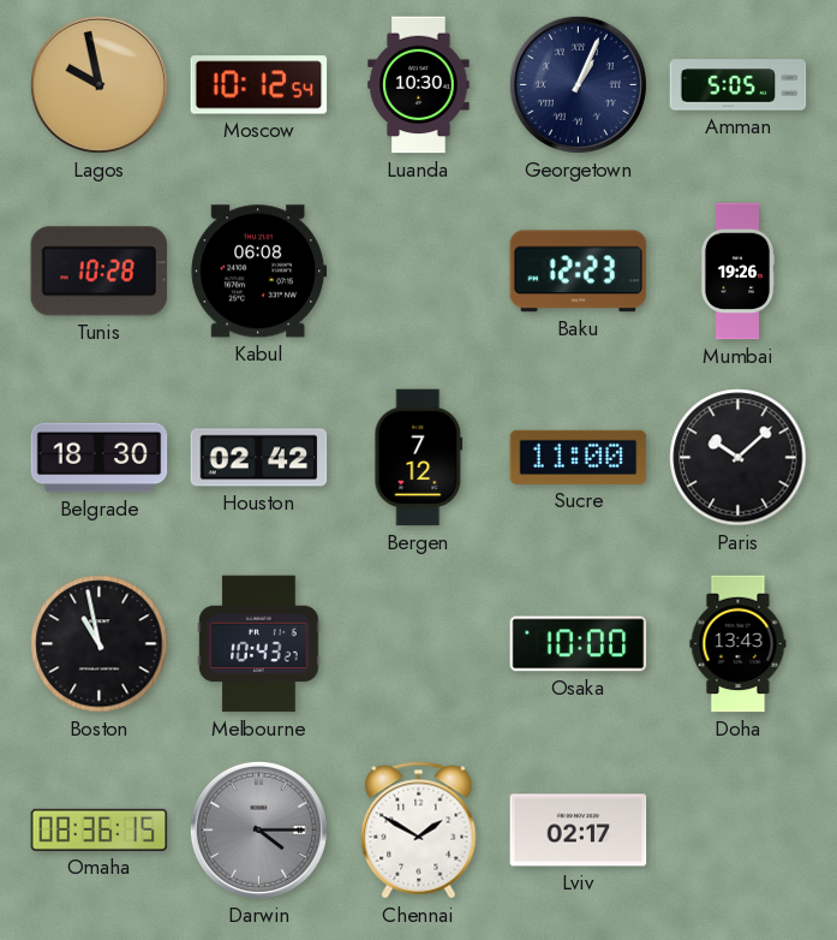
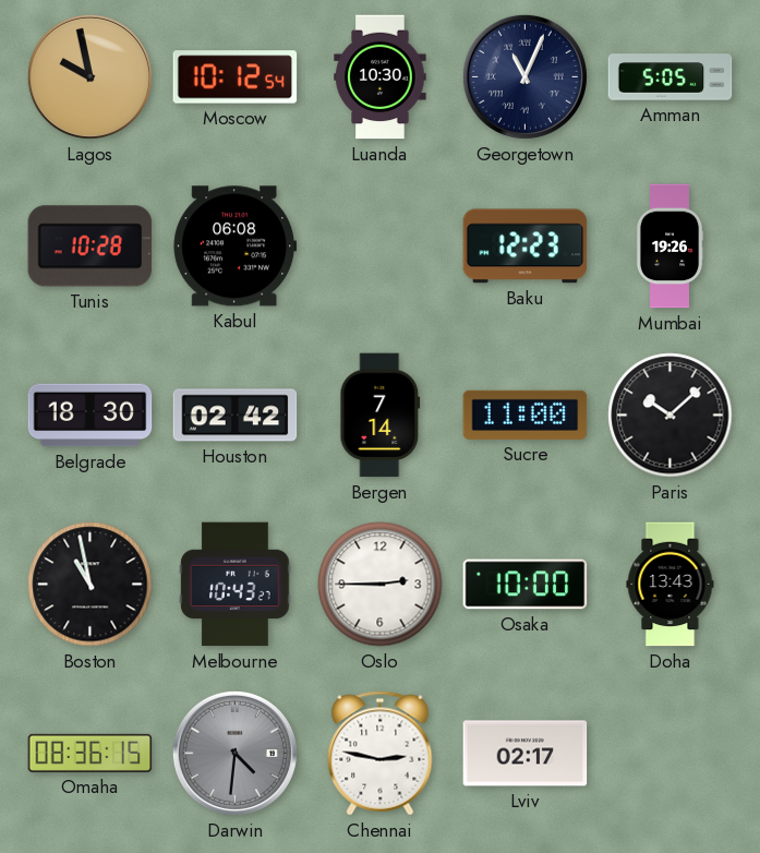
Georgetown: 1:04 -> 11:04 (524, 76)
Bergen: 7:12 -> 7:14 (381, 416)
Oslo: none -> 2:45 (381, 585)
Darwin: 4:15 -> 4:31 (234, 753)
Chennai: 1:50 -> 2:47 (381, 754)
